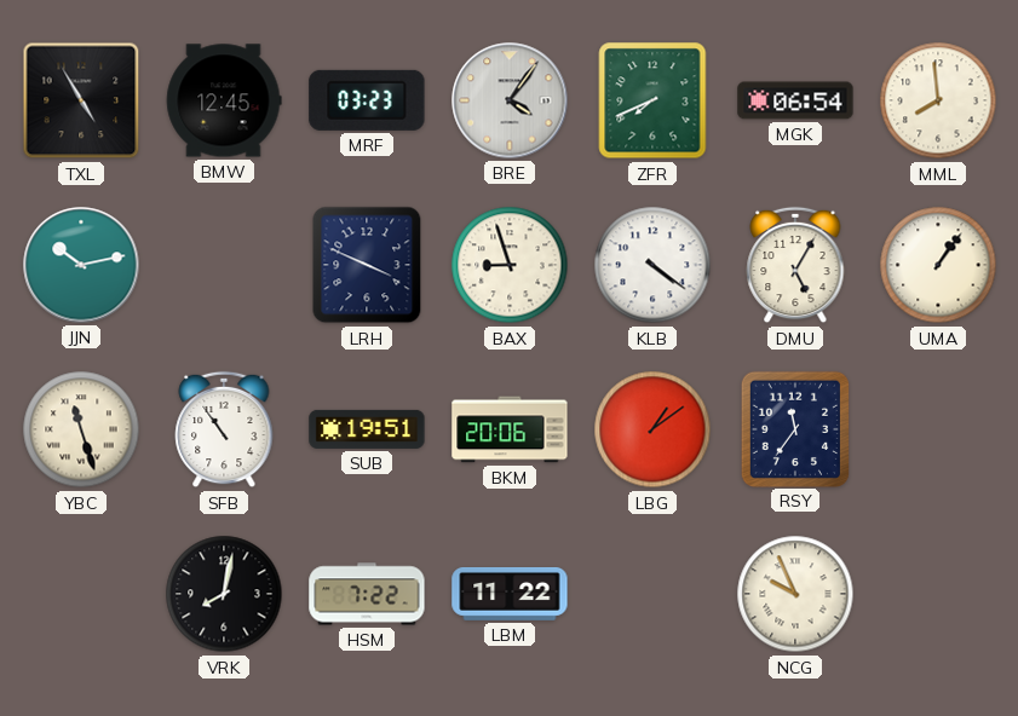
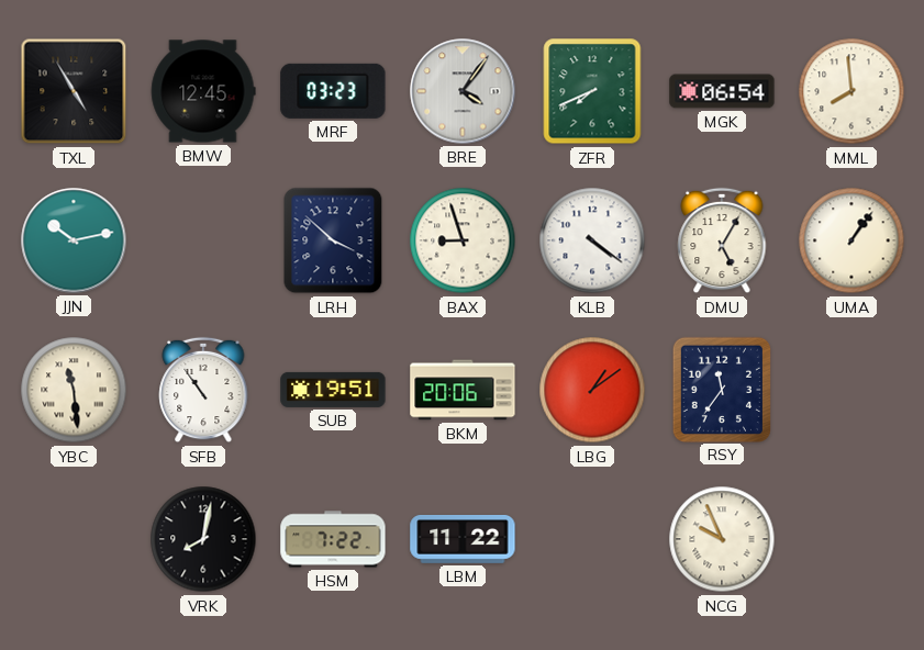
LRH: 3:49 -> 3:52 (333, 240)
YBC: 11:27 -> 11:29 (74, 390)
